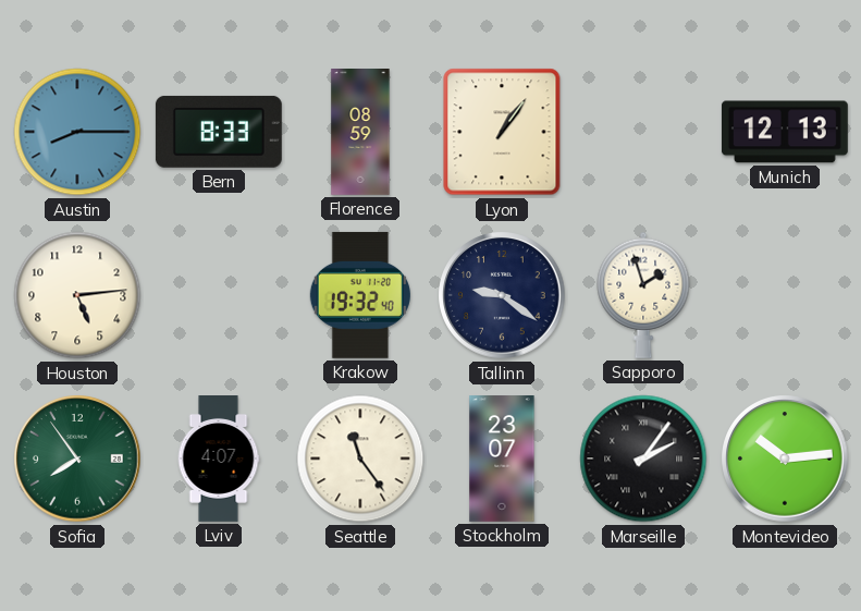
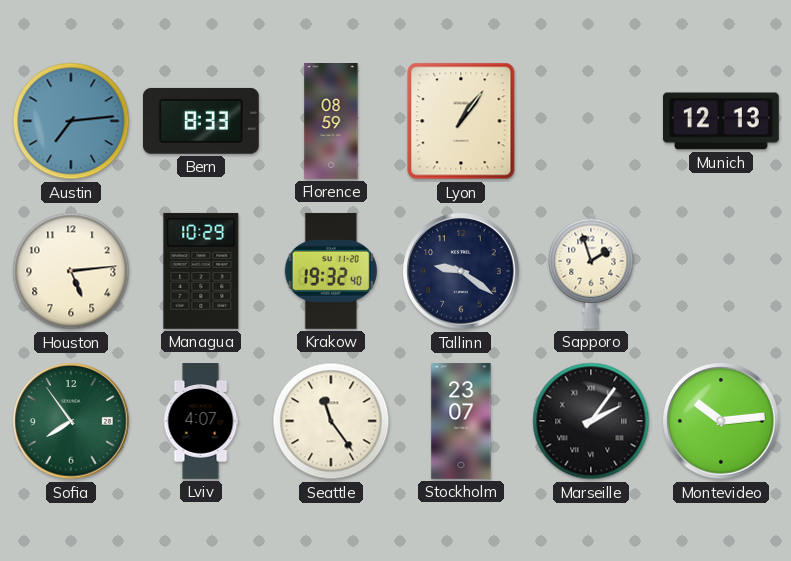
Austin: 8:15 -> 7:14 (71, 121)
Managua: none -> 10:29 (201, 271)
